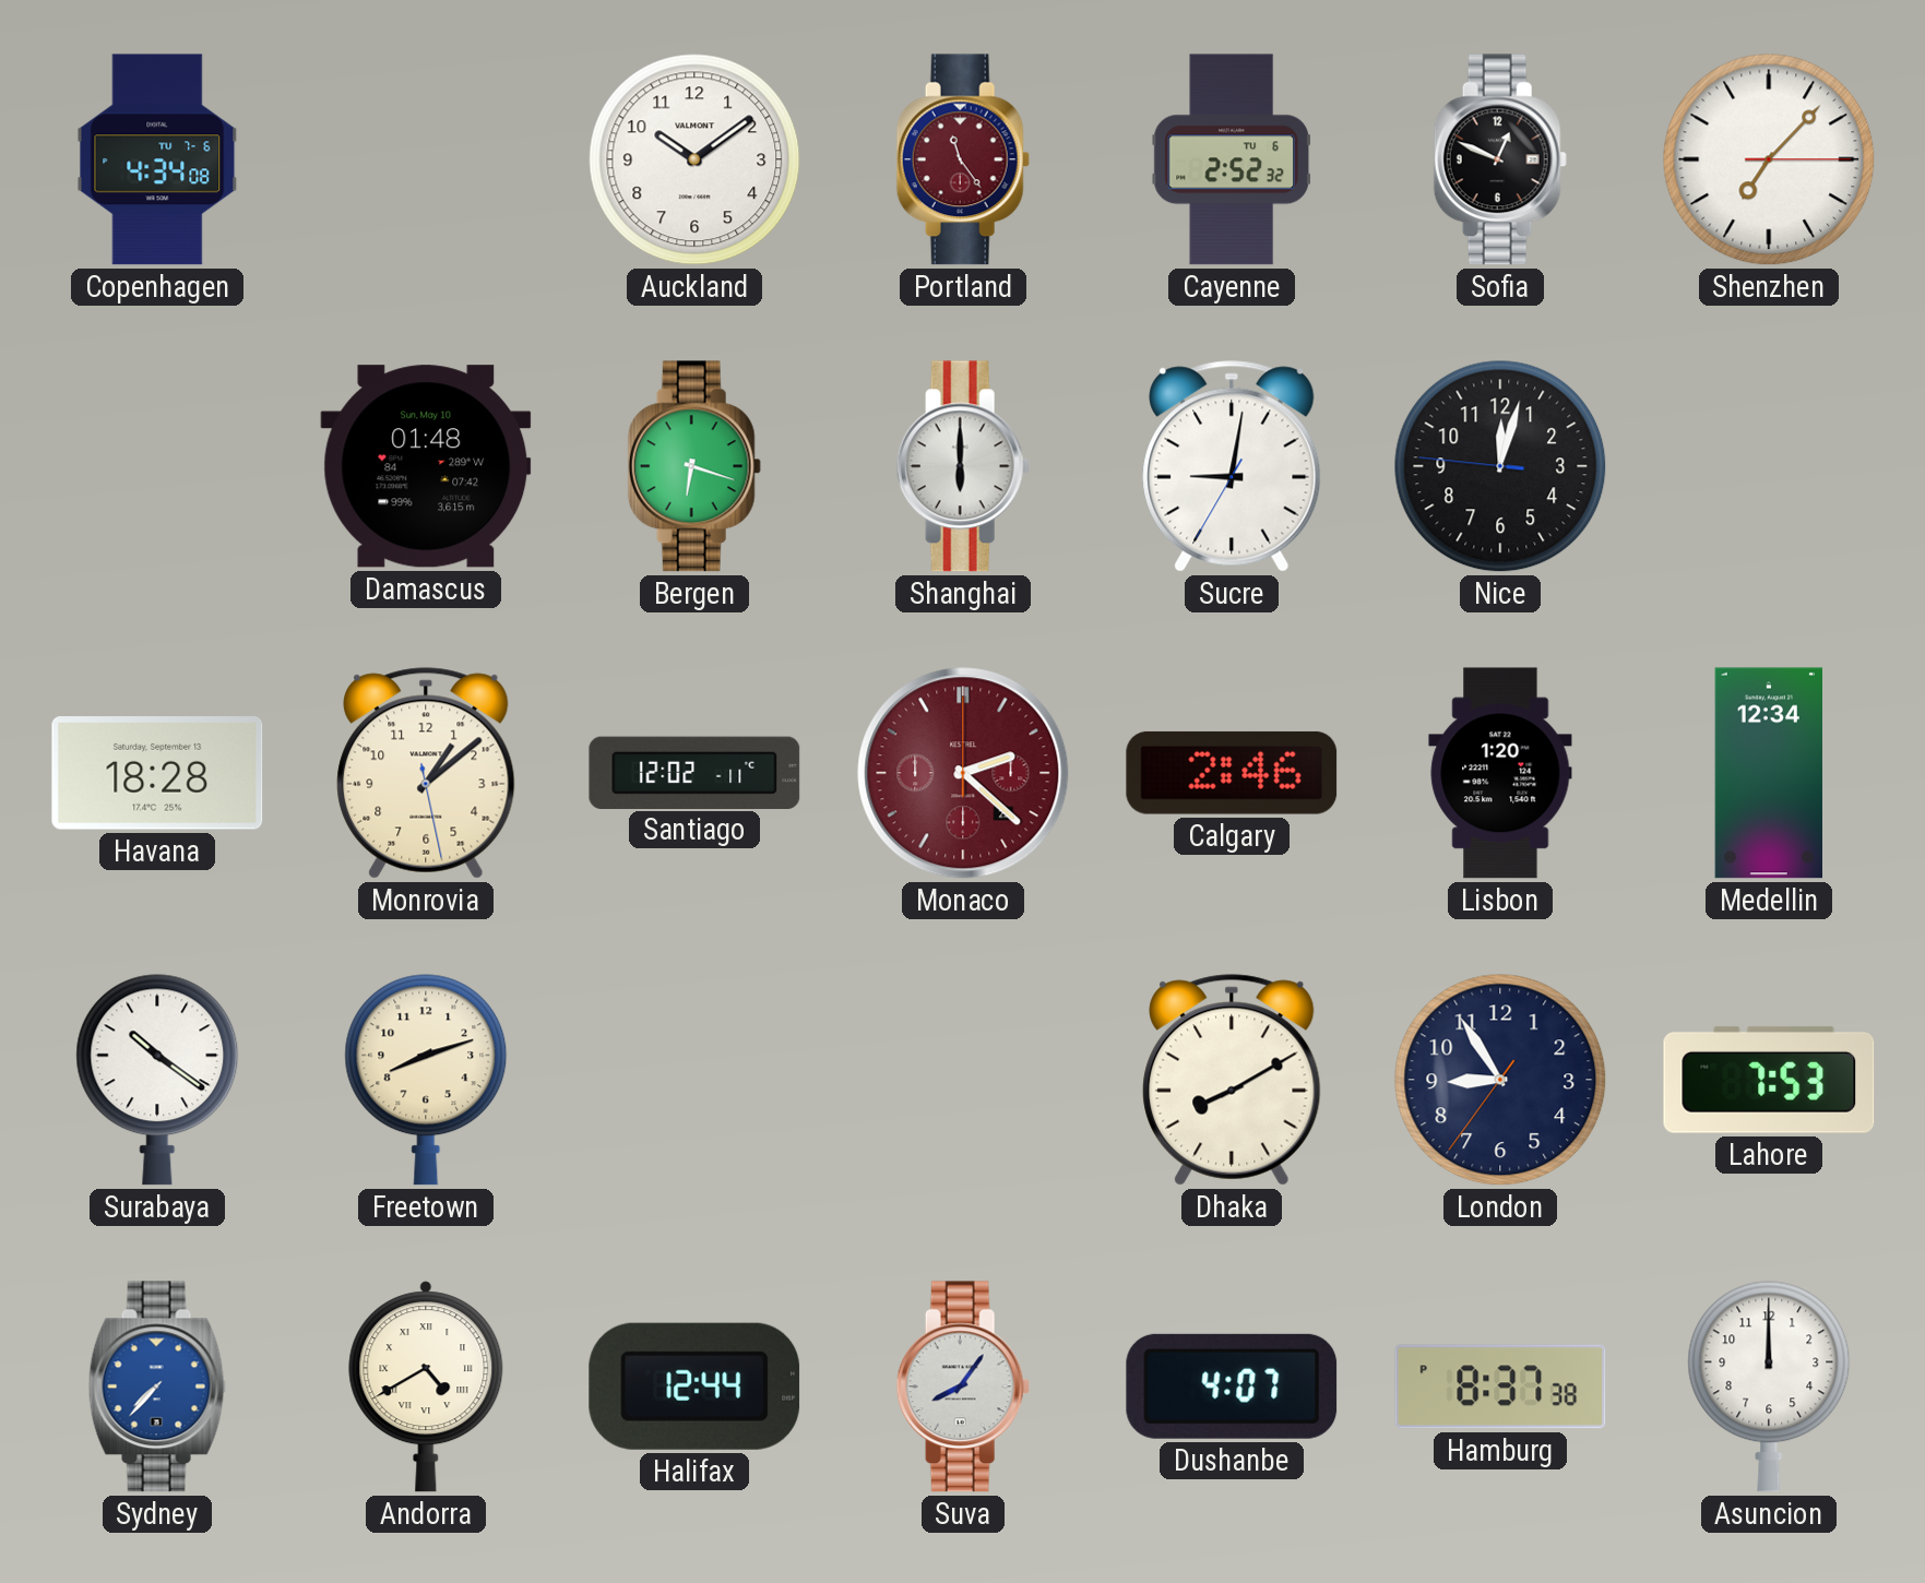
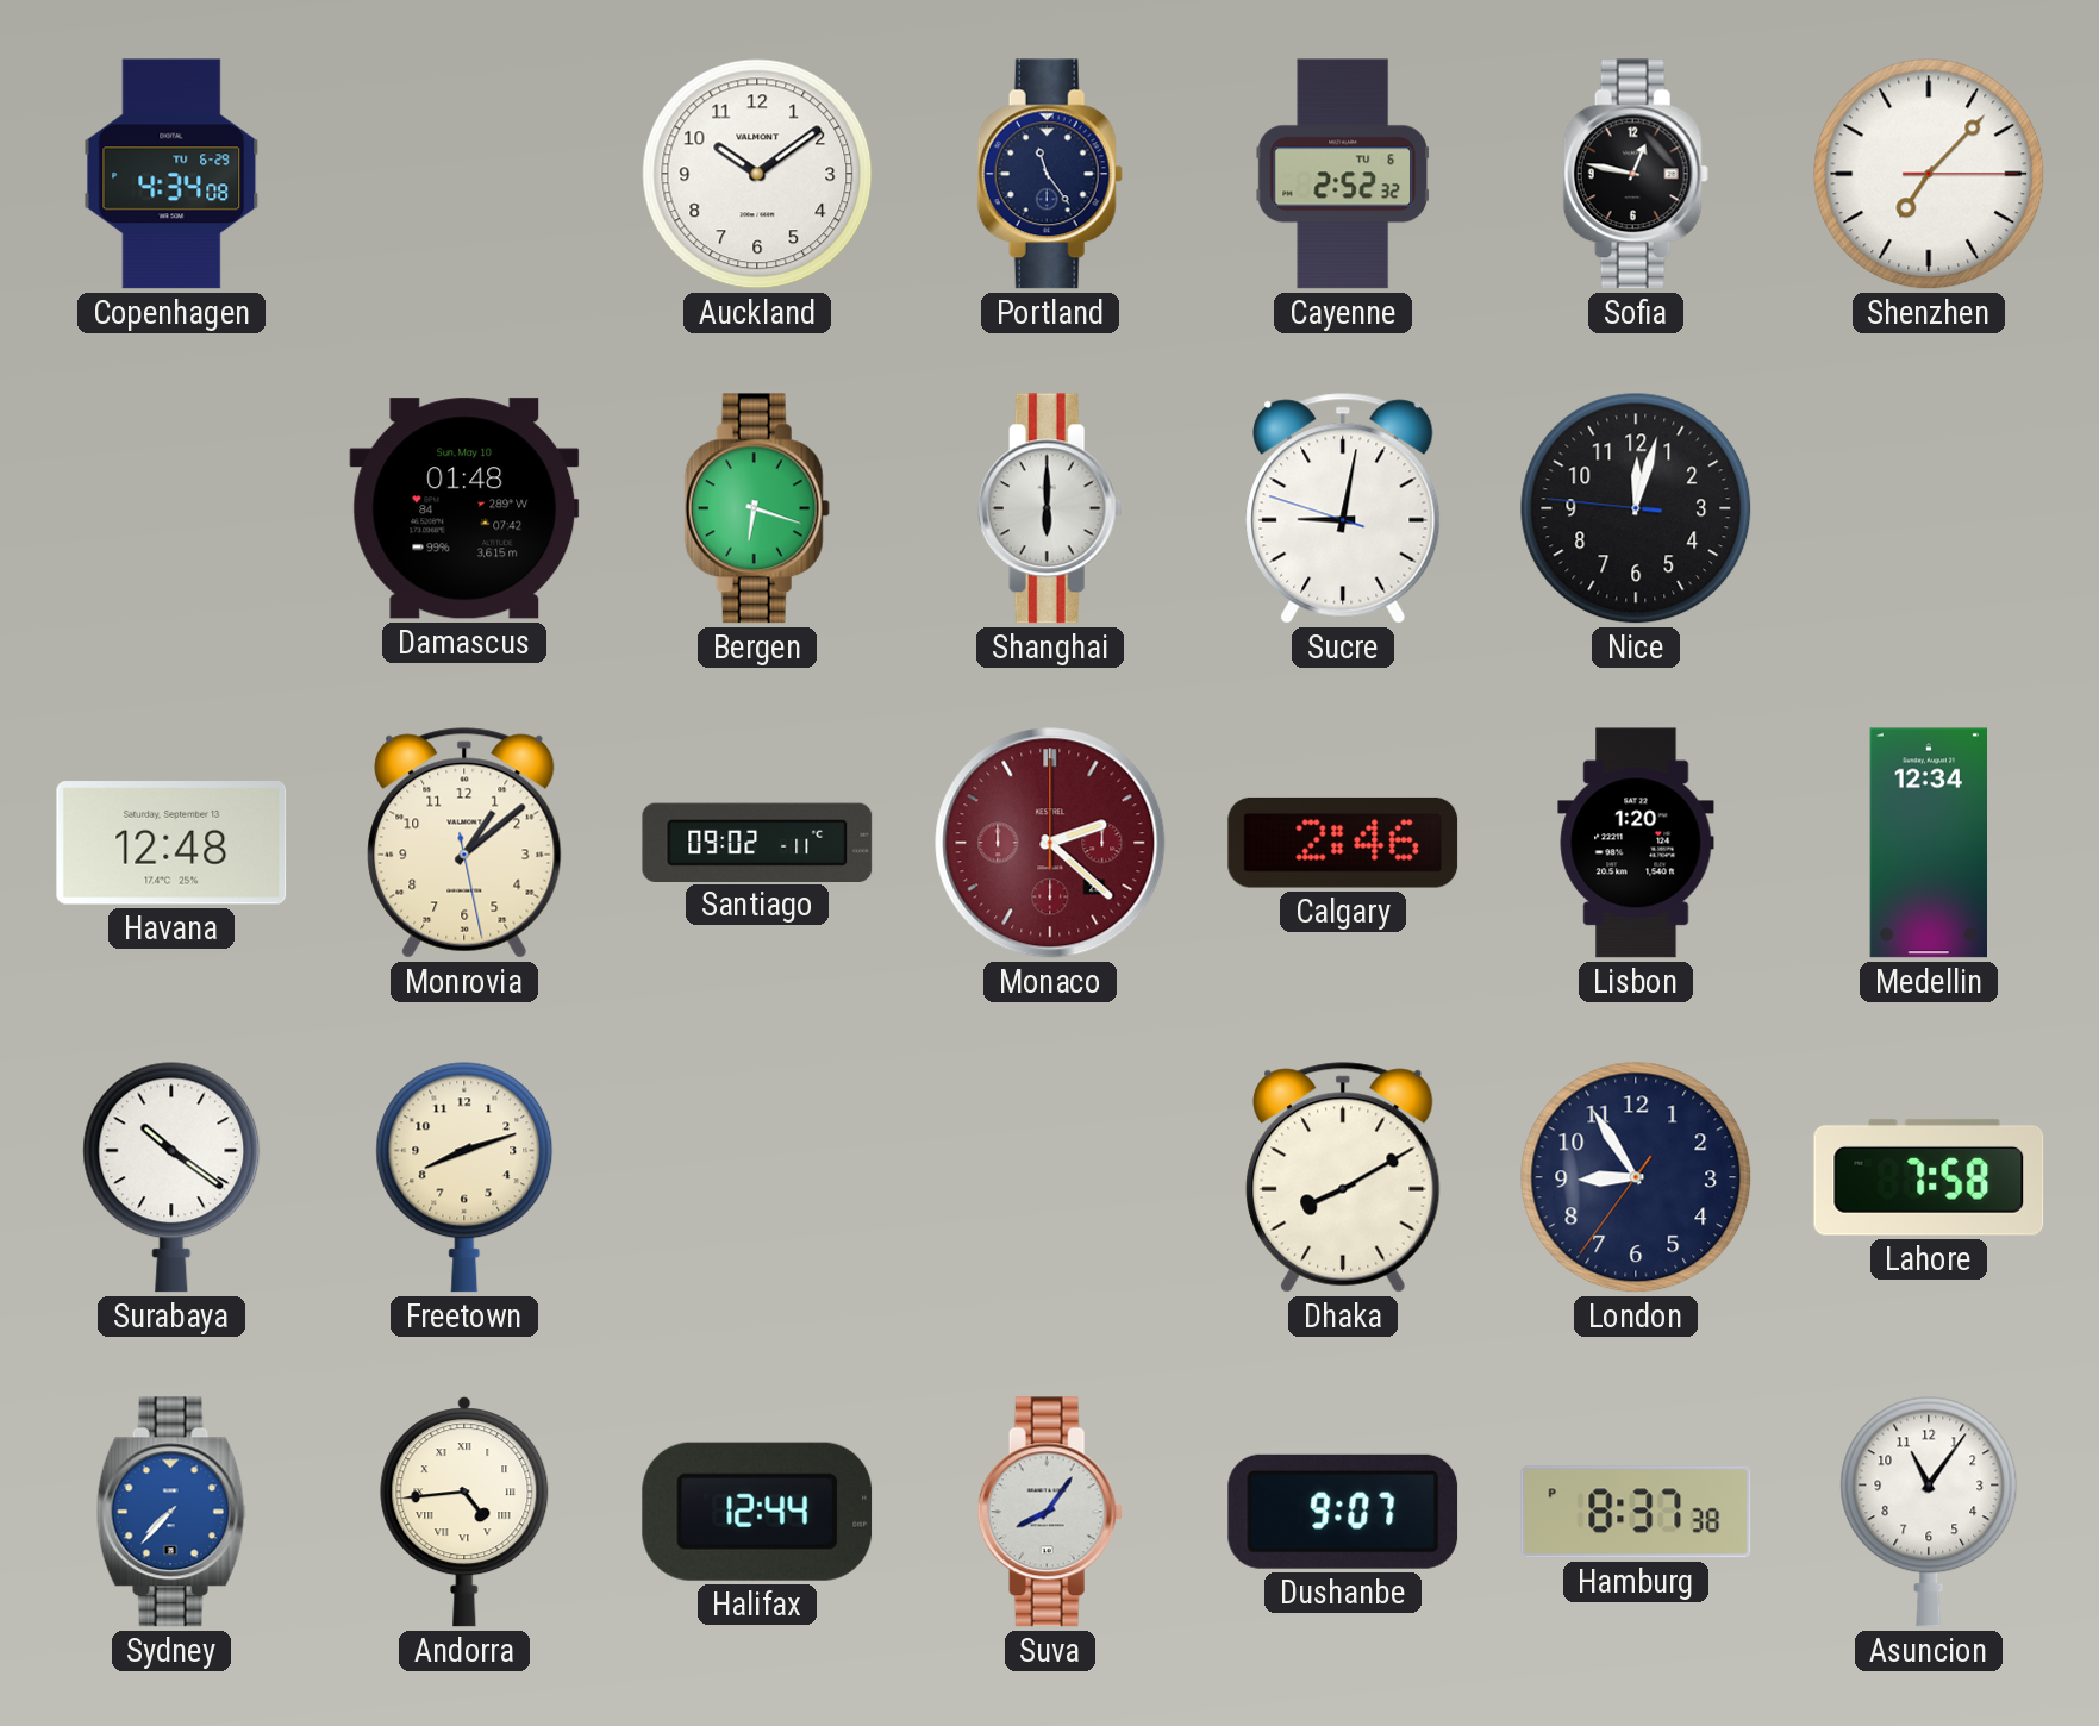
Copenhagen date: TU 7-6 -> TU 6-29 (171, 174)
Portland dial: burgundy -> navy (1050, 174)
Sofia: 12:49 -> 12:47 (1636, 174)
Sucre: 9:01:35 -> 9:01:48 (1343, 508)
Havana: 18:28 -> 12:48 (171, 843)
Santiago: 12:02 -> 09:02 (757, 842)
Lahore: 7:53 -> 7:58 (1929, 1177)
Andorra: 4:40 -> 4:44 (464, 1512)
Dushanbe: 4:07 -> 9:07 (1343, 1512)
Asuncion: 12:00 -> 11:06 (1929, 1512)
